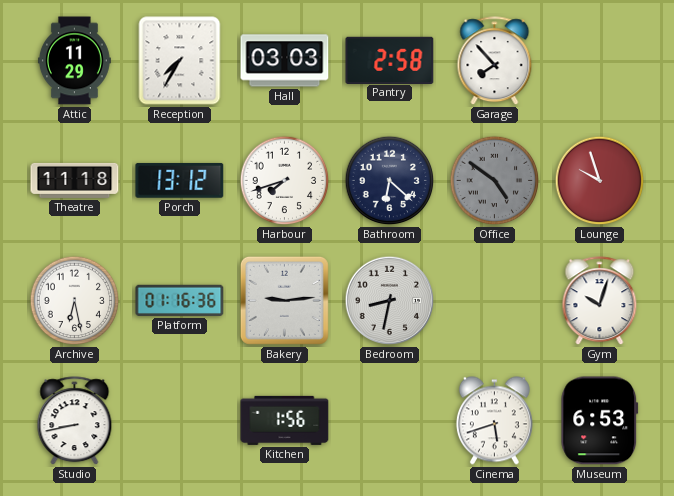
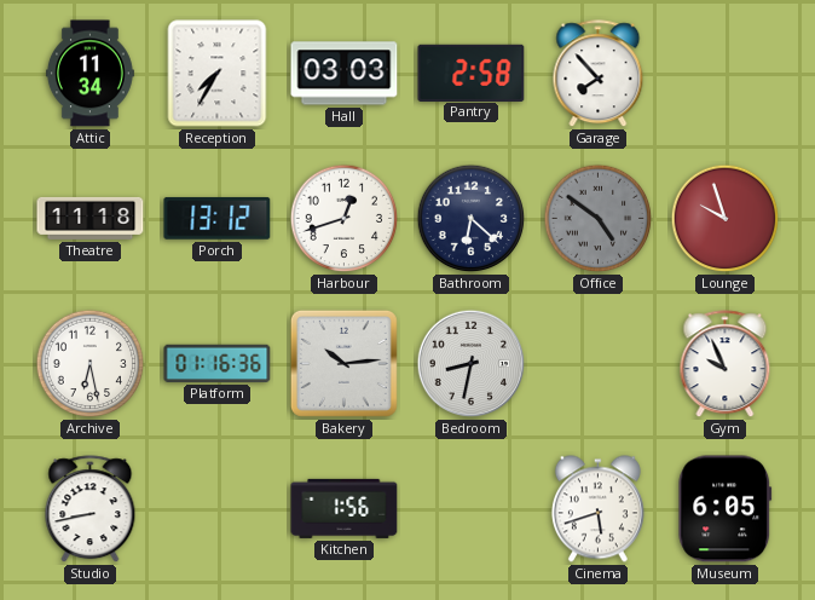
Attic: 11:29 -> 11:34 (89, 74)
Harbour: 7:42 -> 12:42 (345, 219)
Bakery: 9:14 -> 10:14 (343, 363)
Gym: 10:03 -> 9:56 (726, 364)
Museum: 6:53 -> 6:05 (726, 509)
